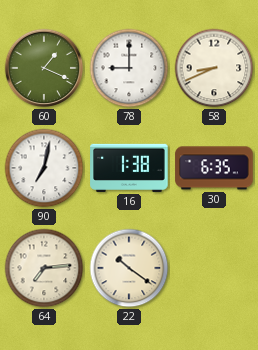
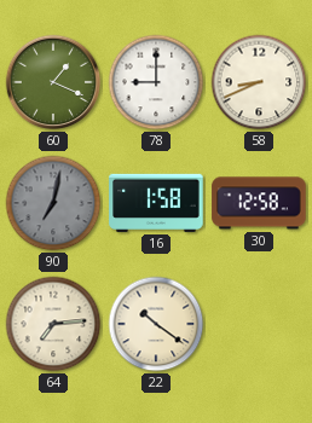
90 dial: white -> grey (53, 203)
16: 1:38 -> 1:58 (156, 203)
30: 6:35 -> 12:58 (259, 203)
